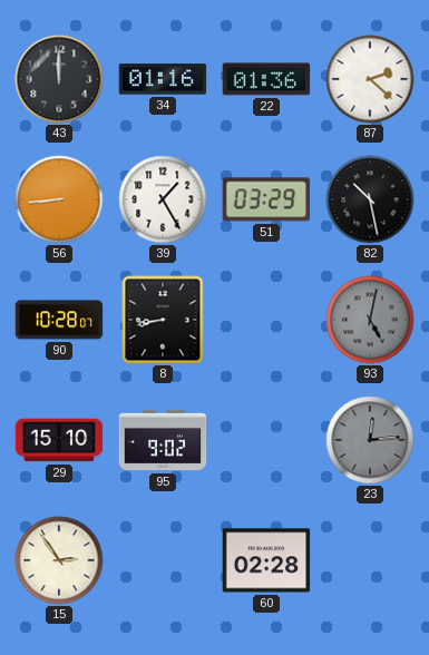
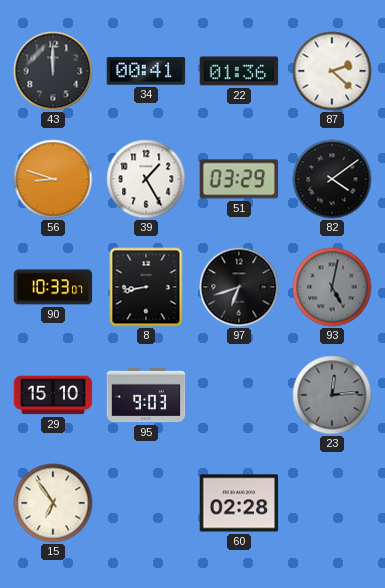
34: 01:16 -> 00:41 (146, 71)
56: 8:44 -> 8:48 (53, 179)
82: 10:28 -> 4:09 (332, 179)
90: 10:28 -> 10:33 (53, 287)
97: none -> 6:42 (239, 287)
95: 9:02 -> 9:03 (146, 395)
15: 2:54 -> 6:54 (53, 503)
